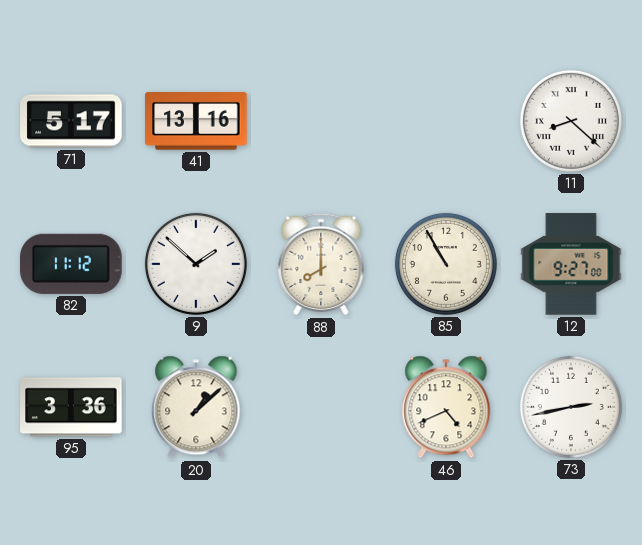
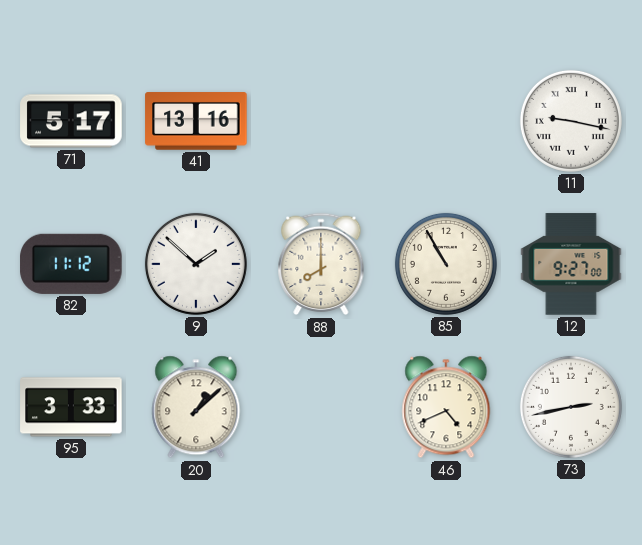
11: 8:22 -> 9:17 (571, 121)
95: 3:36 -> 3:33 (71, 407)
